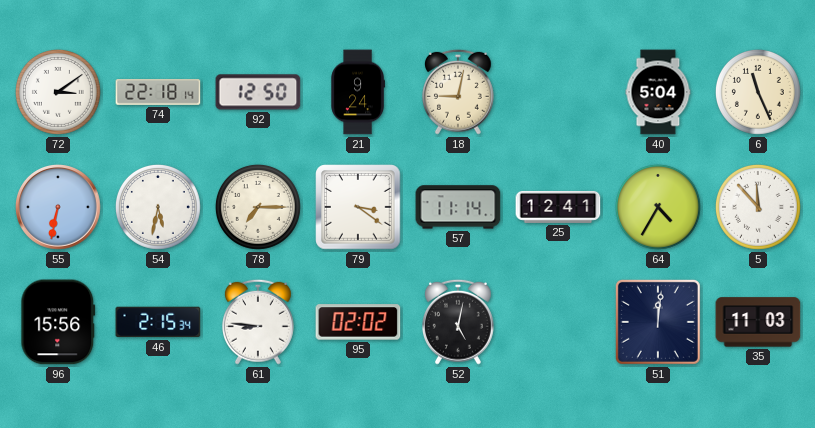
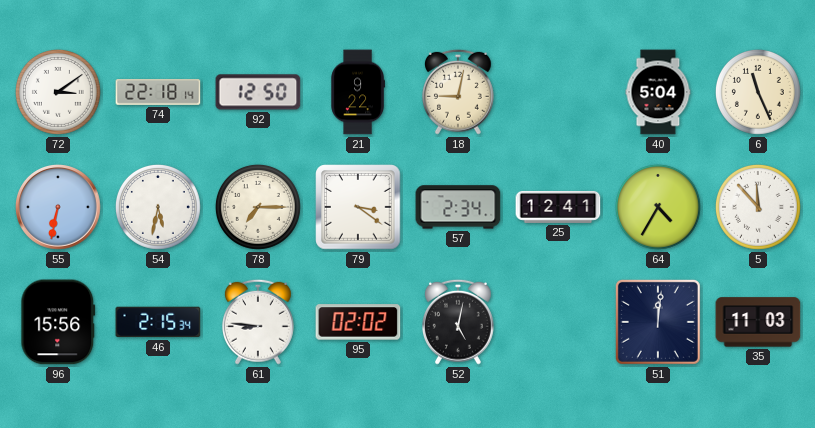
21: 9:24 -> 9:22 (358, 92)
57: 11:14 -> 2:34 (458, 207)
